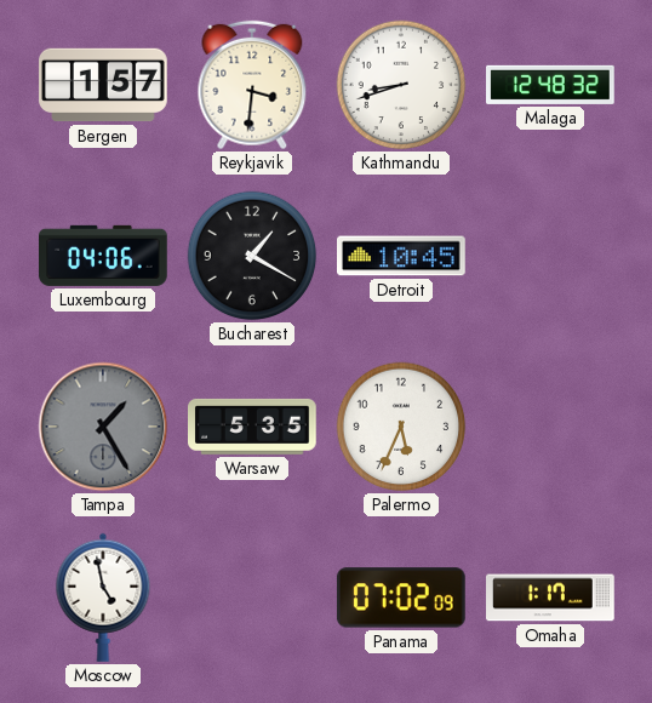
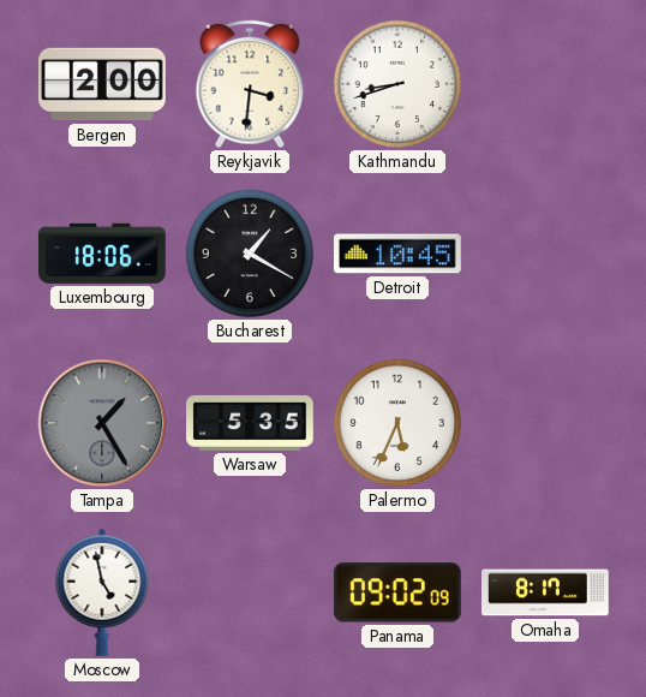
Bergen: 1:57 -> 2:00 (102, 84)
Malaga: 12:48 -> none (551, 85)
Luxembourg: 04:06 -> 18:06 (103, 254)
Panama: 07:02 -> 09:02 (397, 592)
Omaha: 1:17 -> 8:17 (546, 592)
